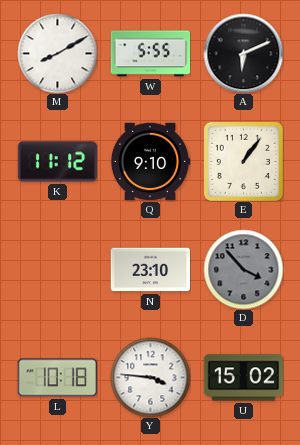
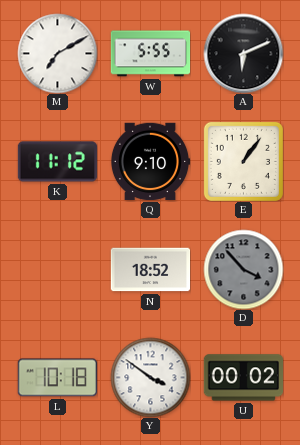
M: 8:10 -> 7:10 (57, 53)
N: 23:10 -> 18:52 (150, 270)
Y: 3:46 -> 3:51 (150, 377)
U: 15:02 -> 00:02 (243, 378)
